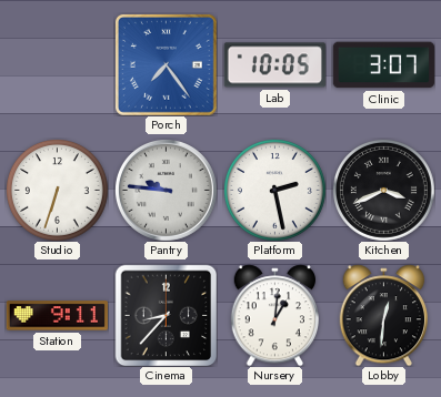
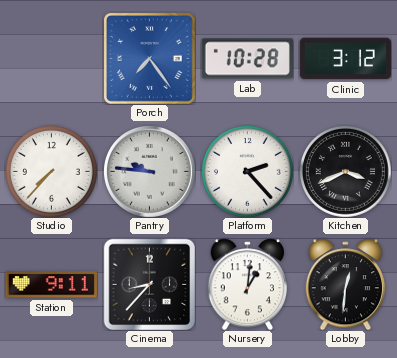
Lab: 10:05 -> 10:28 (247, 59)
Clinic: 3:07 -> 3:12 (345, 59)
Studio: 6:33 -> 7:37 (52, 172)
Platform: 2:28 -> 2:23 (248, 172)
